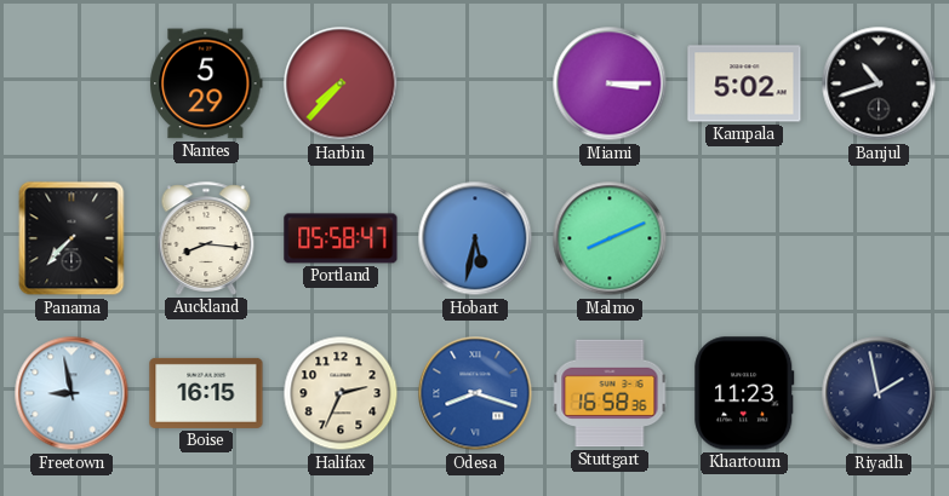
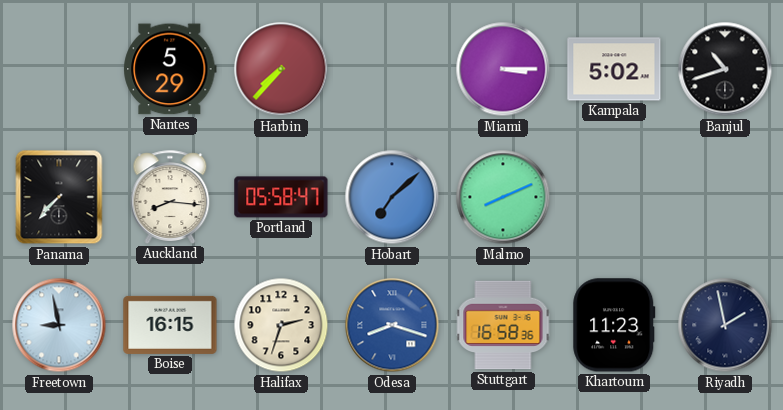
Hobart: 5:32 -> 7:08 (392, 197)
Halifax: 2:34 -> 2:33 (281, 325)
